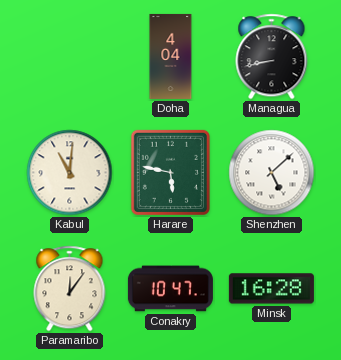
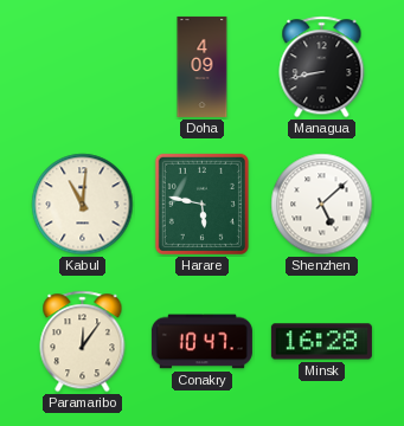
Doha: 4:04 -> 4:09 (203, 66)
